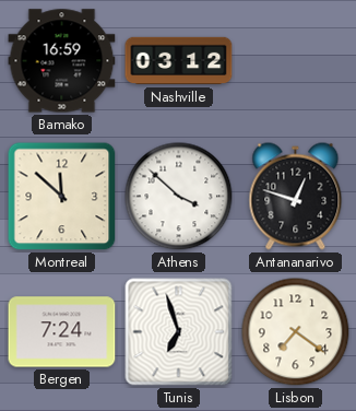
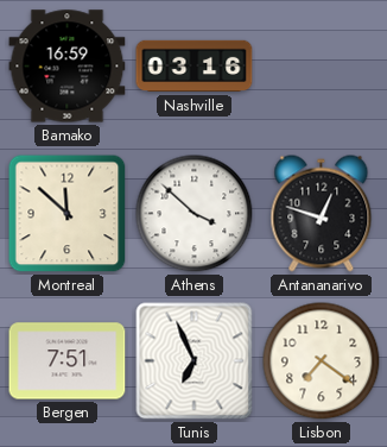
Nashville: 03:12 -> 03:16 (195, 67)
Bergen: 7:24 -> 7:51 (68, 361)
Tunis: 6:57 -> 6:56 (195, 361)
